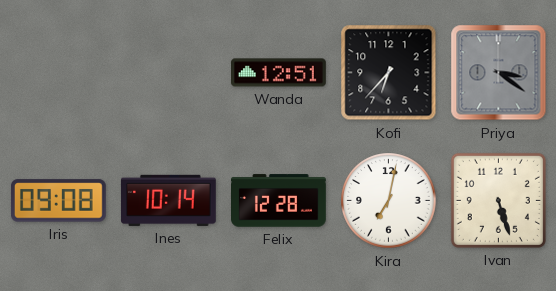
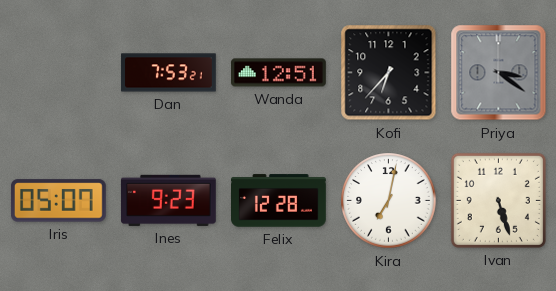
Dan: none -> 7:53 (169, 73)
Iris: 09:08 -> 05:07 (58, 201)
Ines: 10:14 -> 9:23 (168, 200)
